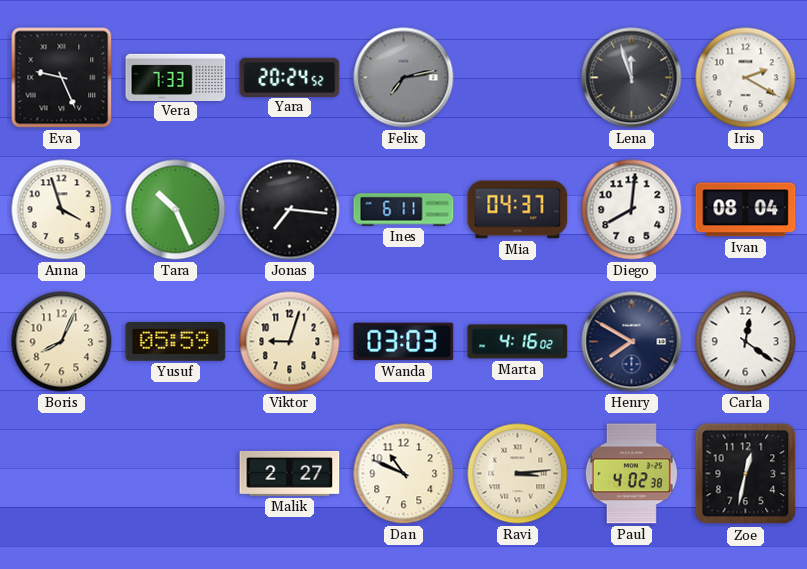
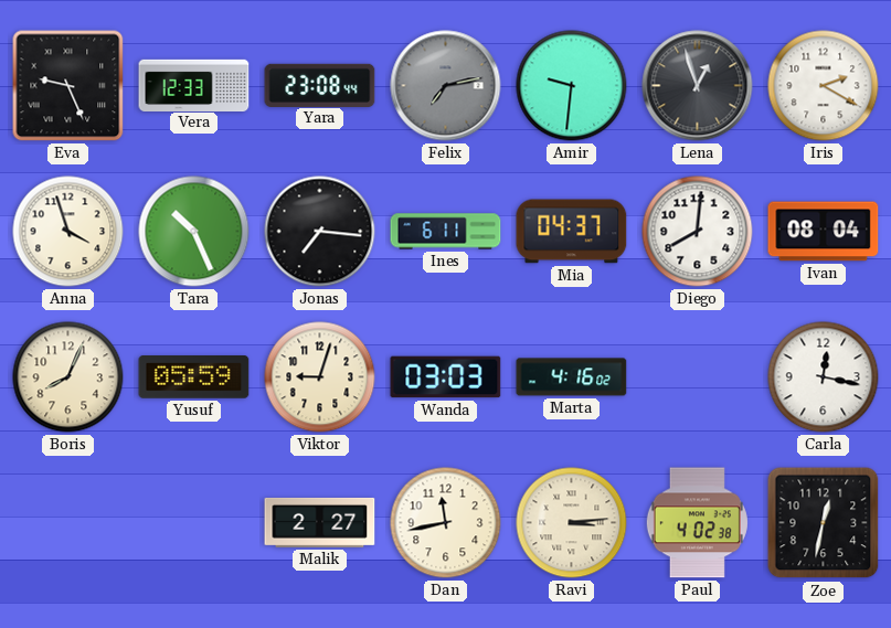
Vera: 7:33 -> 12:33 (194, 85)
Yara: 20:24 -> 23:08 (320, 85)
Amir: none -> 9:31 (572, 86)
Lena: 11:57 -> 12:57 (698, 86)
Henry: 7:50 -> none (632, 342)
Carla: 12:21 -> 12:17 (824, 377)
Dan: 10:49 -> 11:43 (446, 523)
